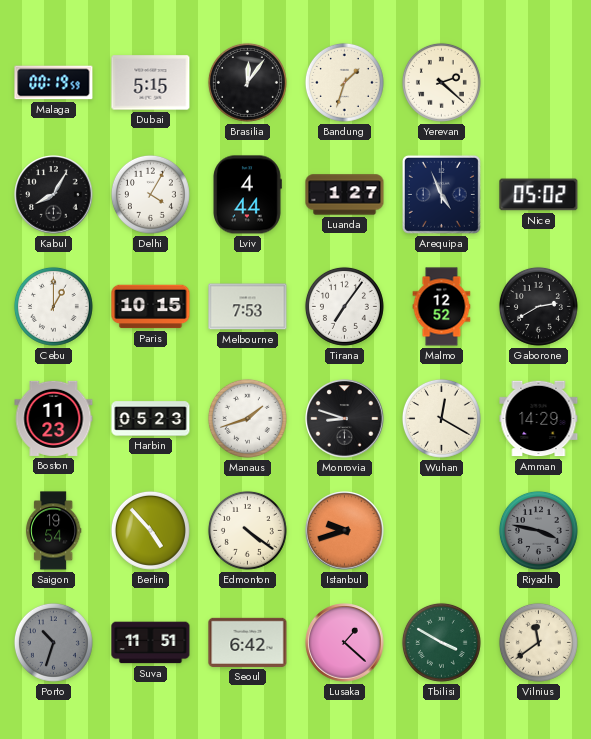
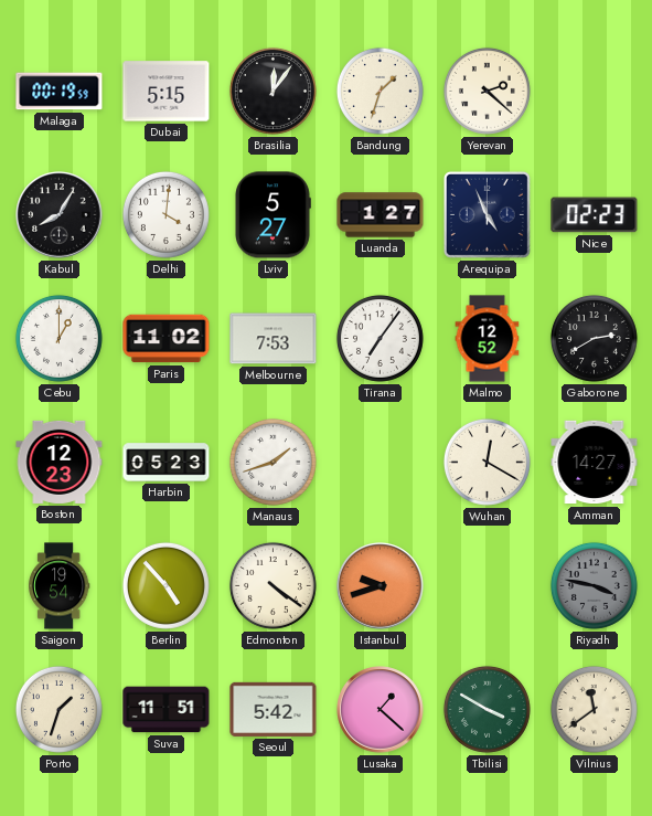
Delhi: 4:05 -> 4:01 (165, 214)
Lviv: 4:44 -> 5:27 (272, 215)
Nice: 05:02 -> 02:23 (595, 215)
Paris: 10:15 -> 11:02 (167, 339)
Boston: 11:23 -> 12:23 (60, 462)
Monrovia: 8:48 -> none (345, 419)
Amman: 14:29 -> 14:27 (595, 463)
Porto: 10:33 -> 1:33 (58, 709)
Porto dial: grey -> cream (58, 709)
Seoul: 6:42 -> 5:42 (274, 709)
